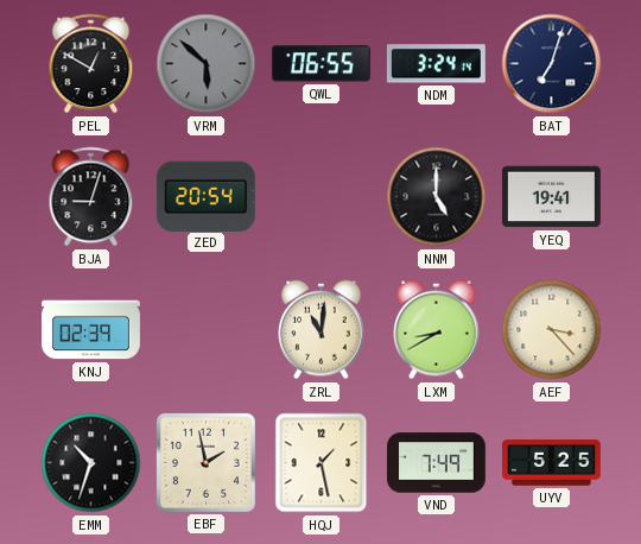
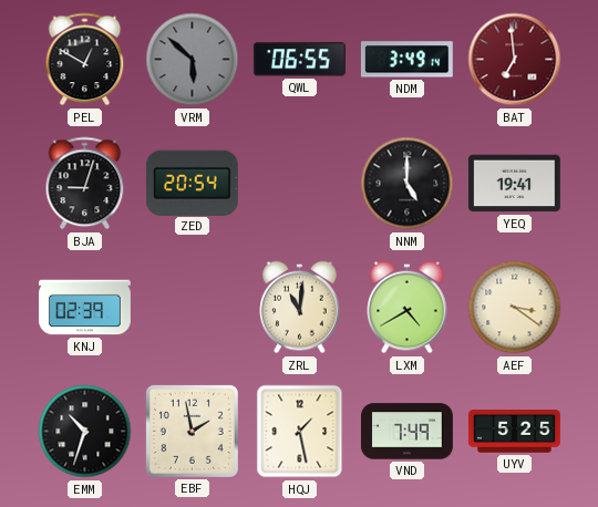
NDM: 3:24 -> 3:49 (406, 60)
BAT: 7:03 -> 6:59 (515, 60)
BAT dial: navy -> burgundy (515, 60)
LXM: 8:40 -> 4:40 (408, 308)
AEF: 3:23 -> 3:21 (515, 308)
